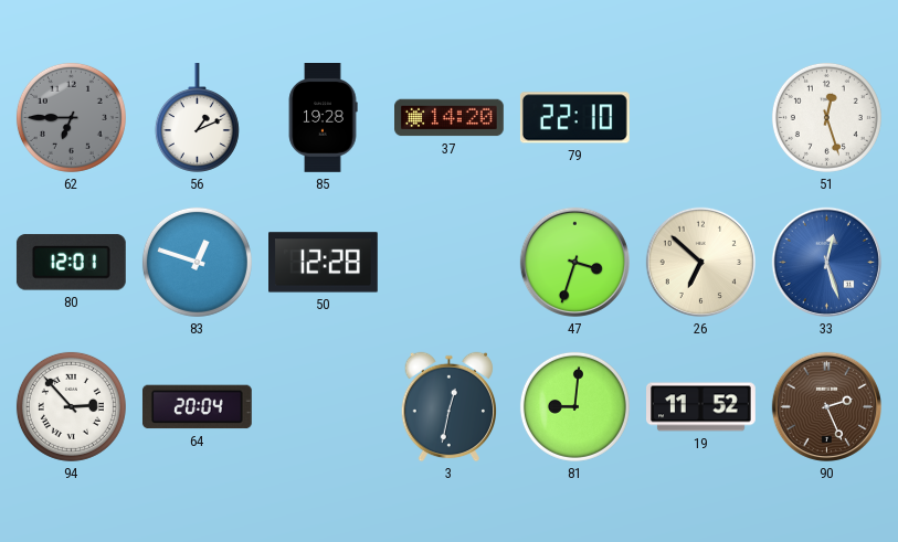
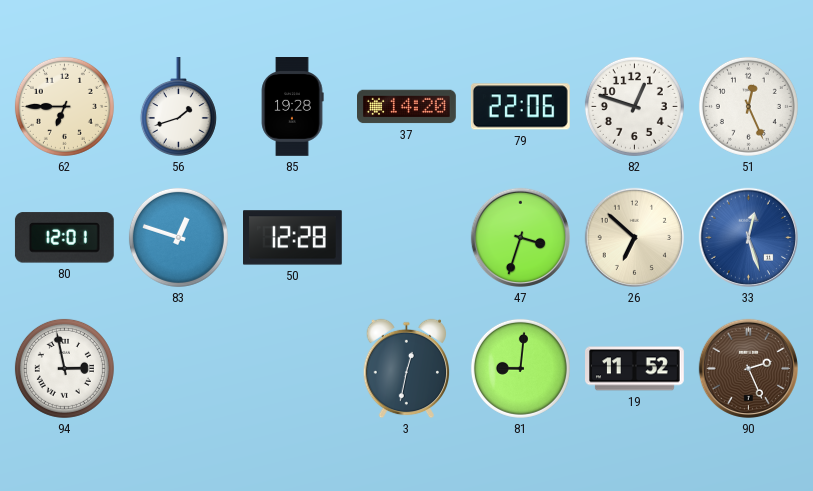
62 dial: grey -> cream (64, 106)
56: 1:11 -> 1:42 (178, 107)
79: 22:10 -> 22:06 (520, 107)
82: none -> 12:48 (634, 106)
51: 12:27 -> 12:26 (748, 106)
94: 2:53 -> 2:58 (64, 368)
64: 20:04 -> none (197, 407)
